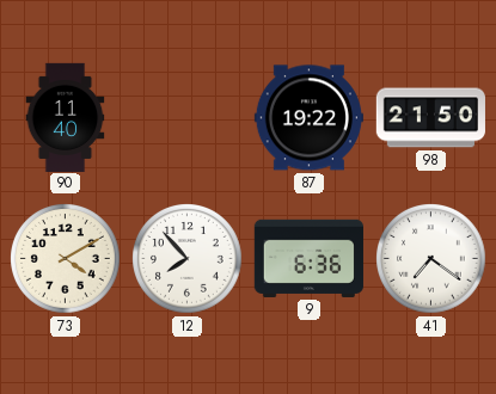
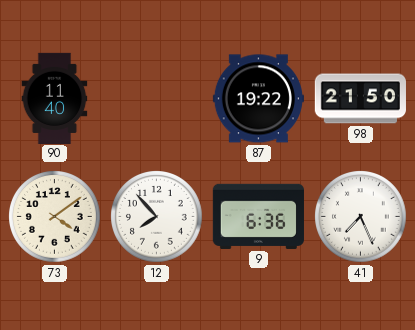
73: 4:10 -> 4:09 (55, 217)
41: 7:21 -> 7:26 (361, 217)
